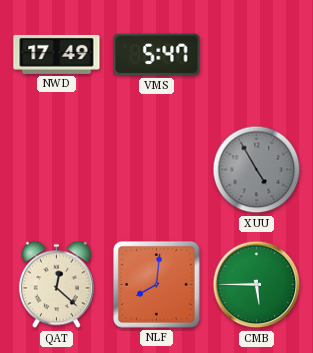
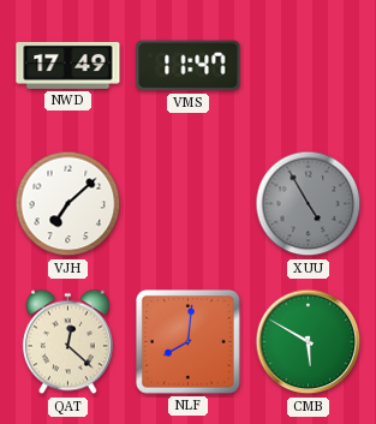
VMS: 5:47 -> 11:47 (189, 66)
VJH: none -> 7:08 (68, 204)
CMB: 5:45 -> 5:50 (309, 342)
